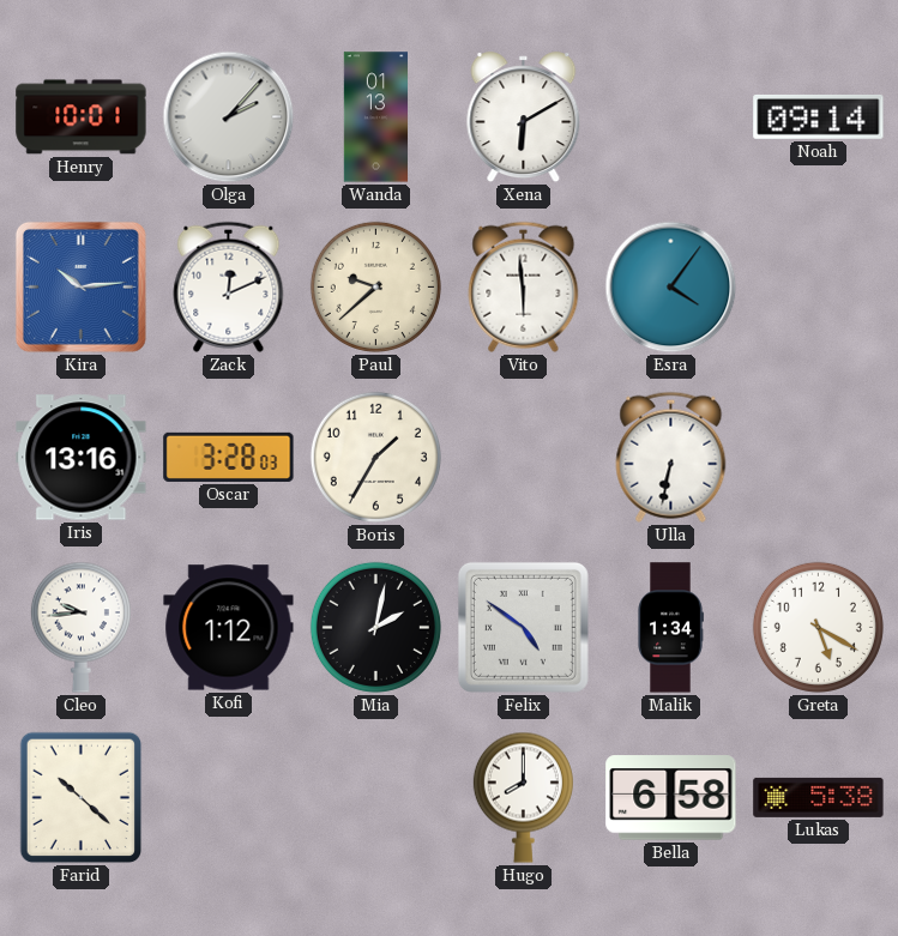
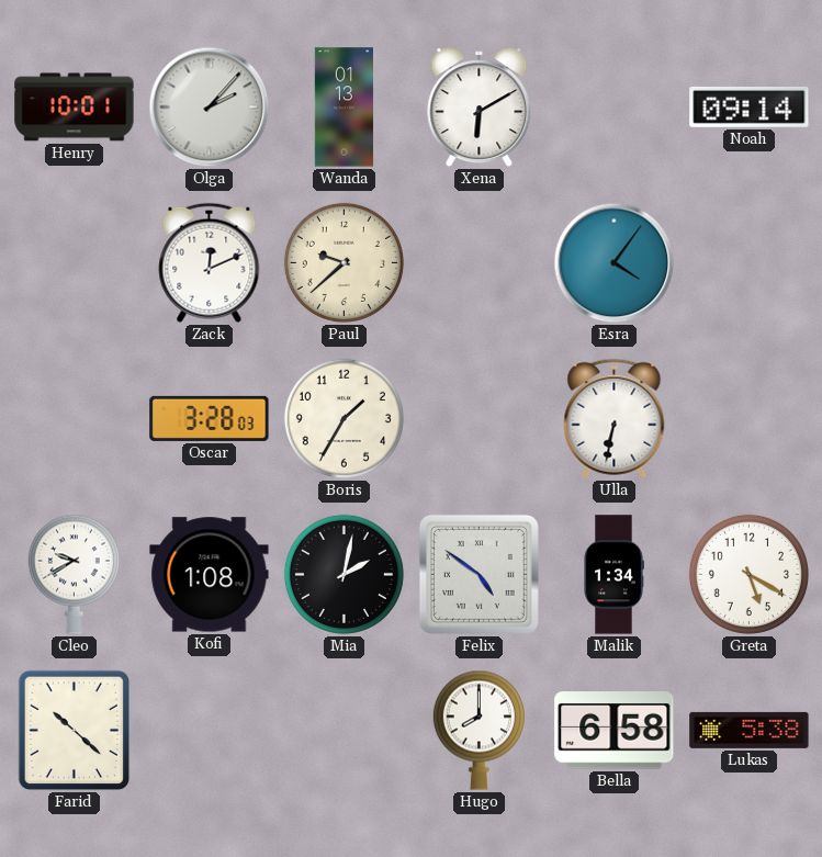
Kira: 10:14 -> none (80, 286)
Vito: 5:59 -> none (524, 286)
Iris: 13:16 -> none (82, 458)
Cleo: 9:44 -> 9:40 (74, 574)
Kofi: 1:12 -> 1:08 (210, 575)
